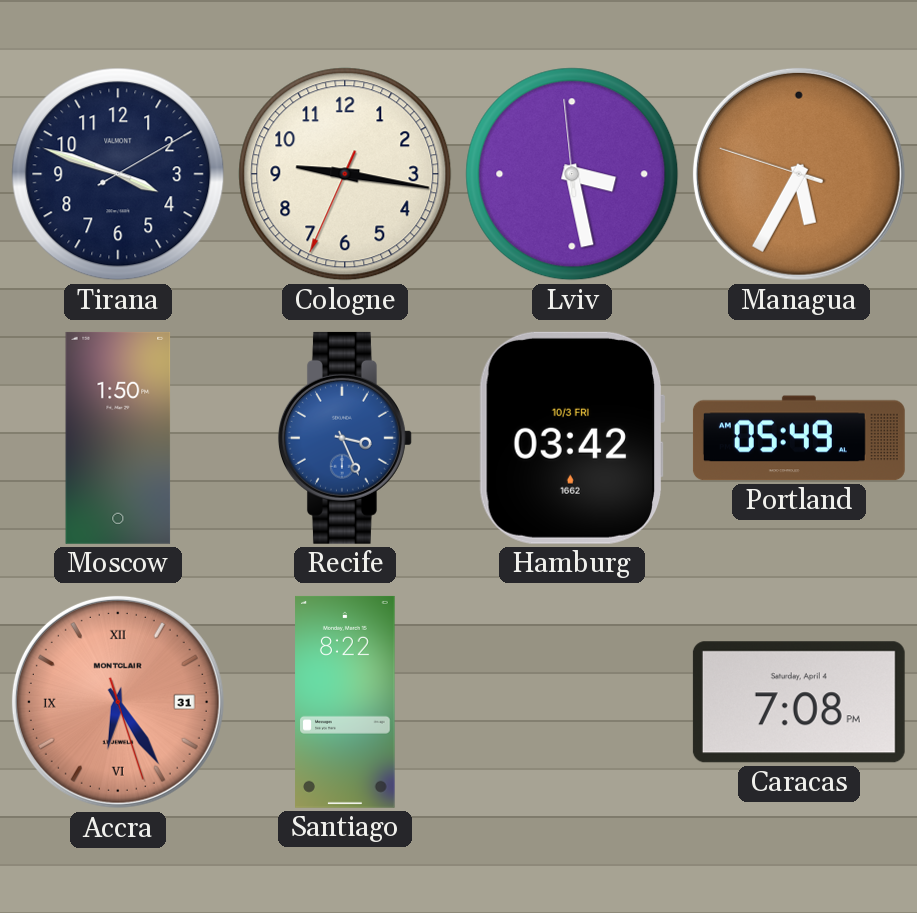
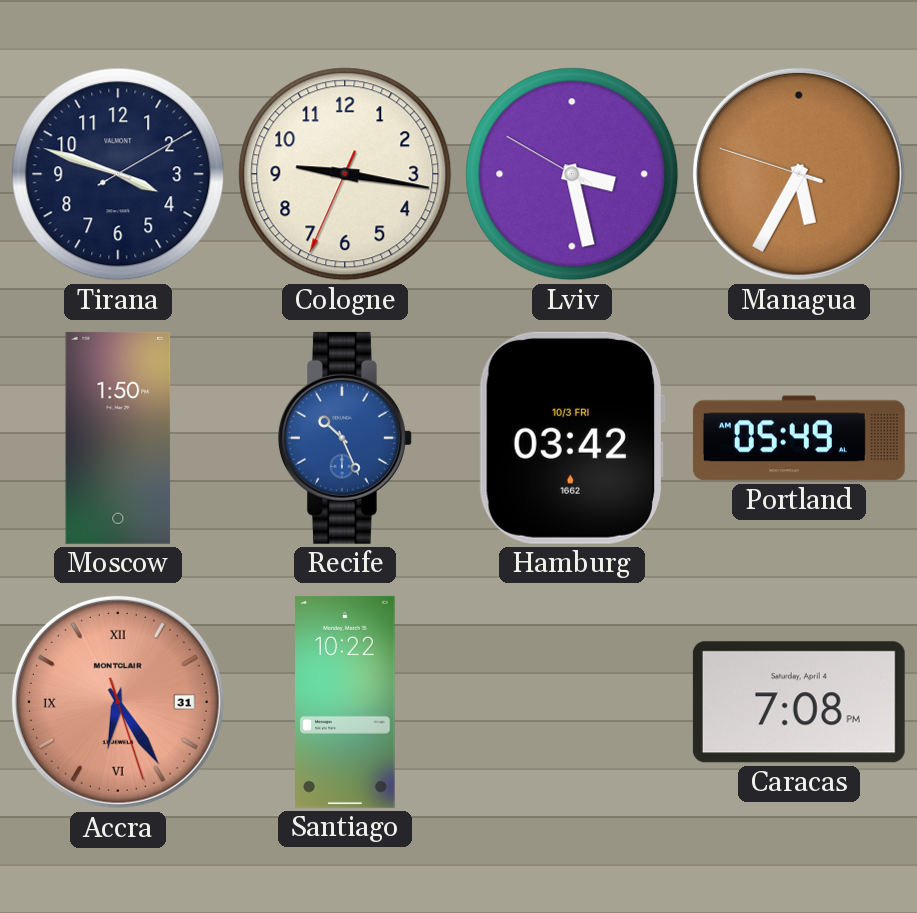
Lviv: 3:27:59 -> 3:27:50 (572, 174)
Recife: 3:26 -> 10:26 (345, 438)
Santiago: 8:22 -> 10:22 (345, 702)
